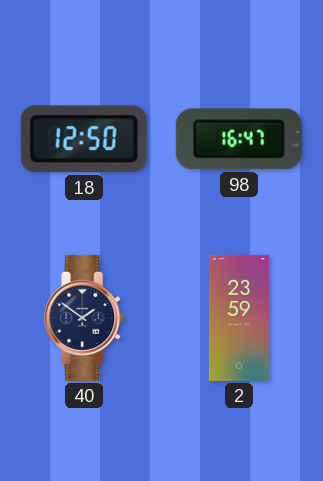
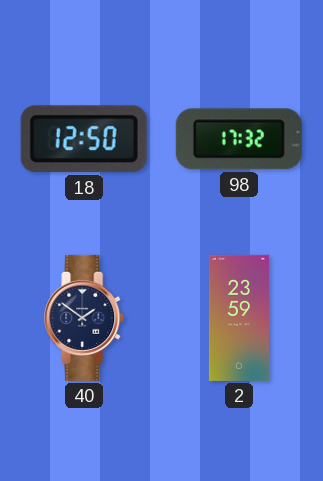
98: 16:47 -> 17:32 (239, 139)
